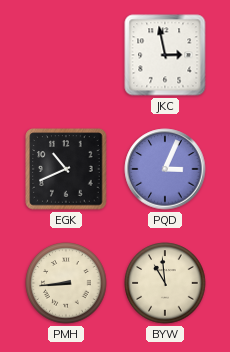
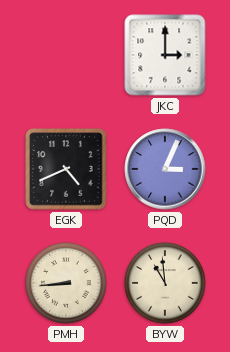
JKC: 2:58 -> 3:00 (165, 55)
EGK: 10:41 -> 4:41 (66, 169)
